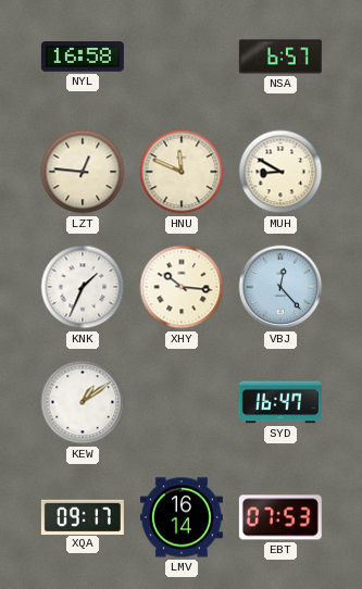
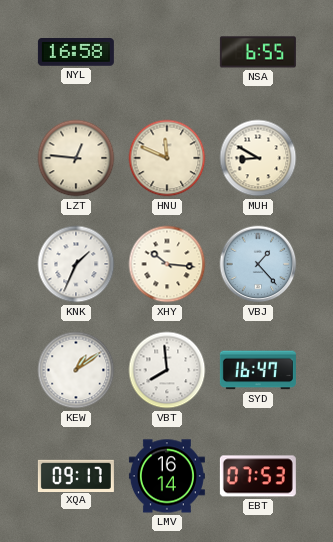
NSA: 6:57 -> 6:55 (258, 52)
VBJ: 12:23 -> 1:23 (258, 264)
VBT: none -> 7:59 (167, 370)
